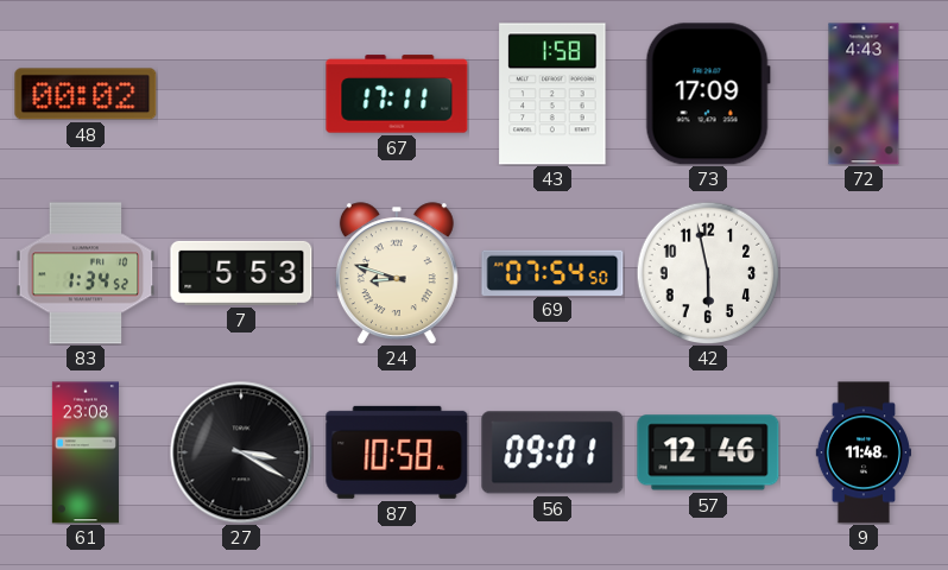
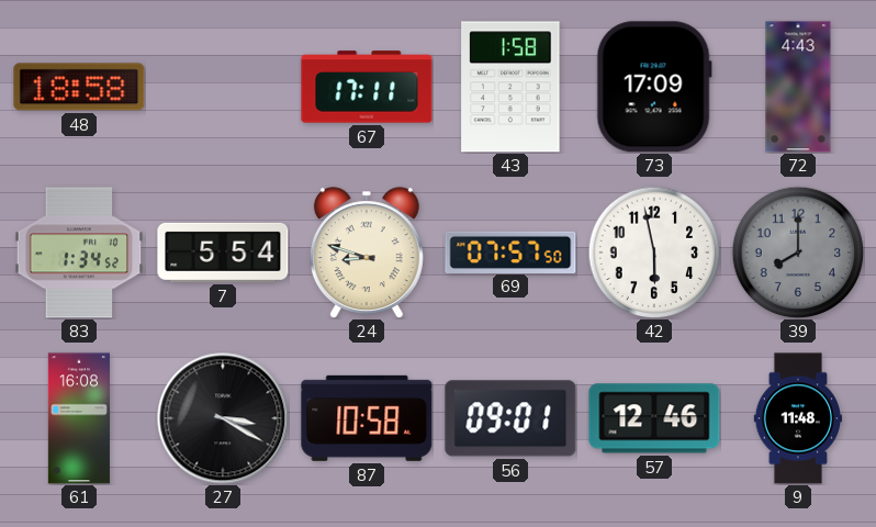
48: 00:02 -> 18:58 (79, 87)
7: 5:53 -> 5:54 (223, 253)
69: 07:54 -> 07:57 (510, 251)
39: none -> 8:00 (798, 253)
61: 23:08 -> 16:08 (79, 418)
